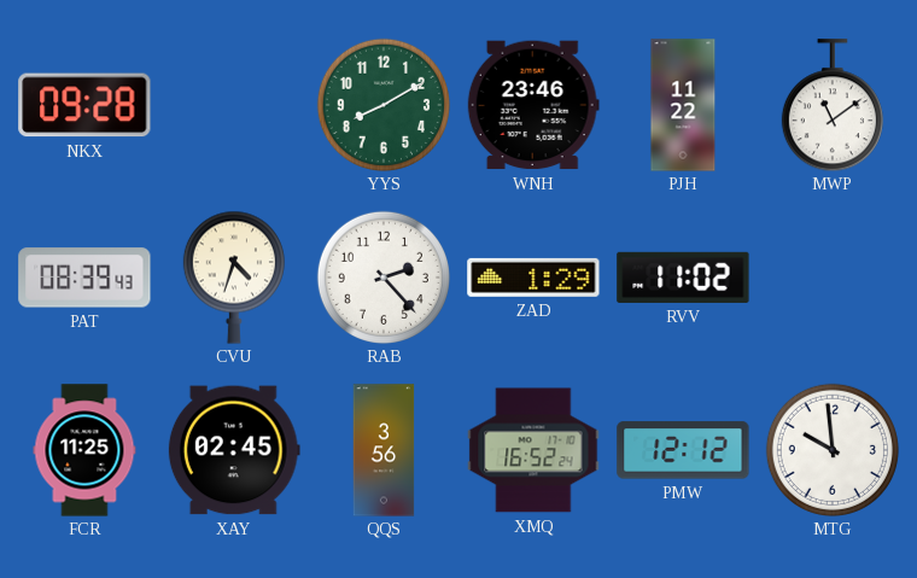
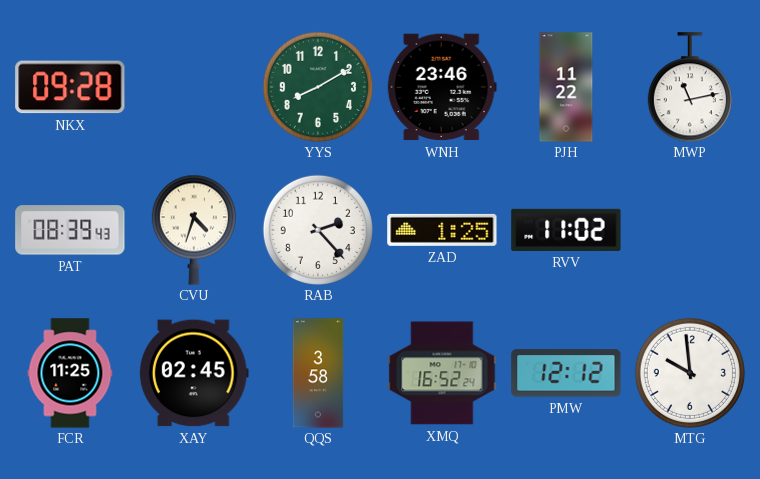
MWP: 11:09 -> 11:13 (690, 87)
ZAD: 1:29 -> 1:25 (442, 230)
QQS: 3:56 -> 3:58 (318, 373)
